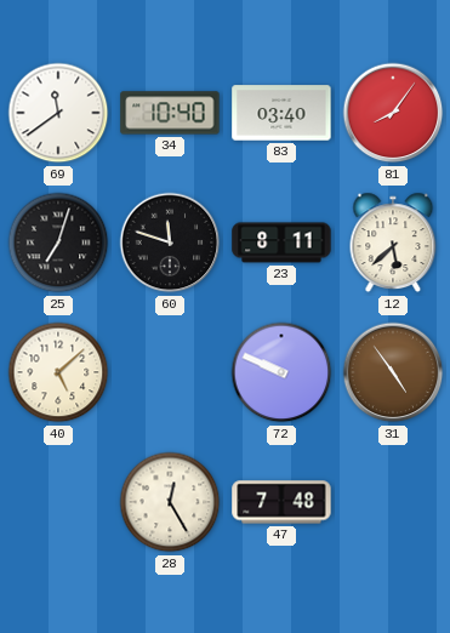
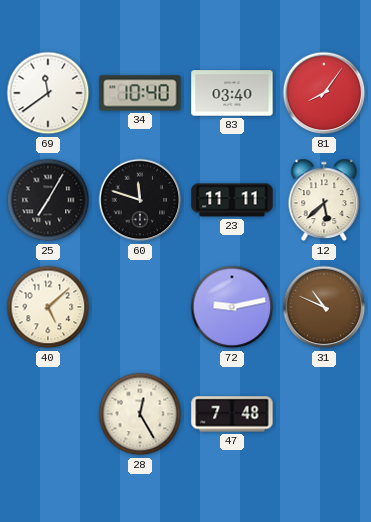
25: 7:03 -> 7:05 (48, 200)
23: 8:11 -> 11:11 (232, 200)
72: 9:49 -> 9:13 (232, 307)
31: 4:54 -> 10:49 (324, 307)
